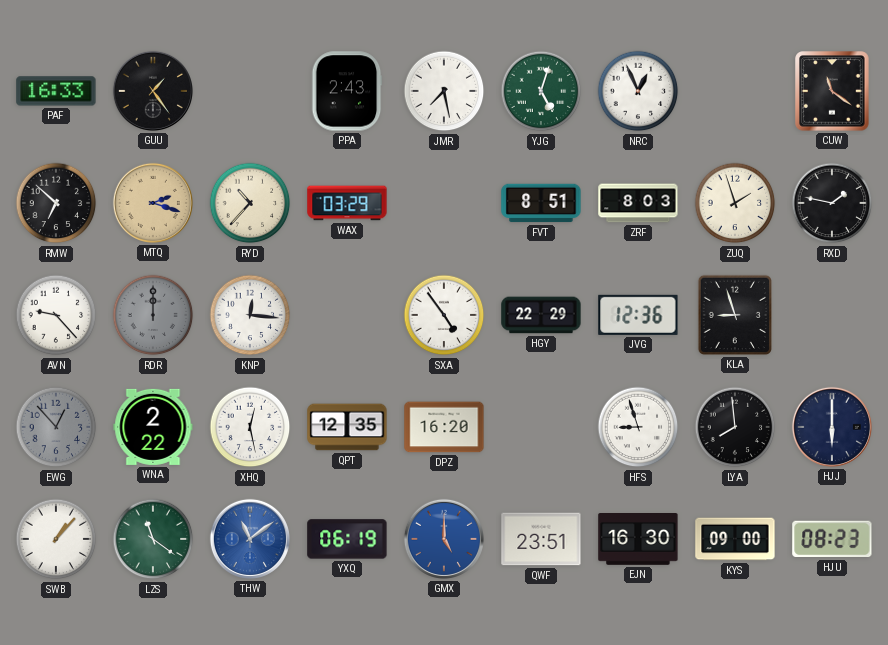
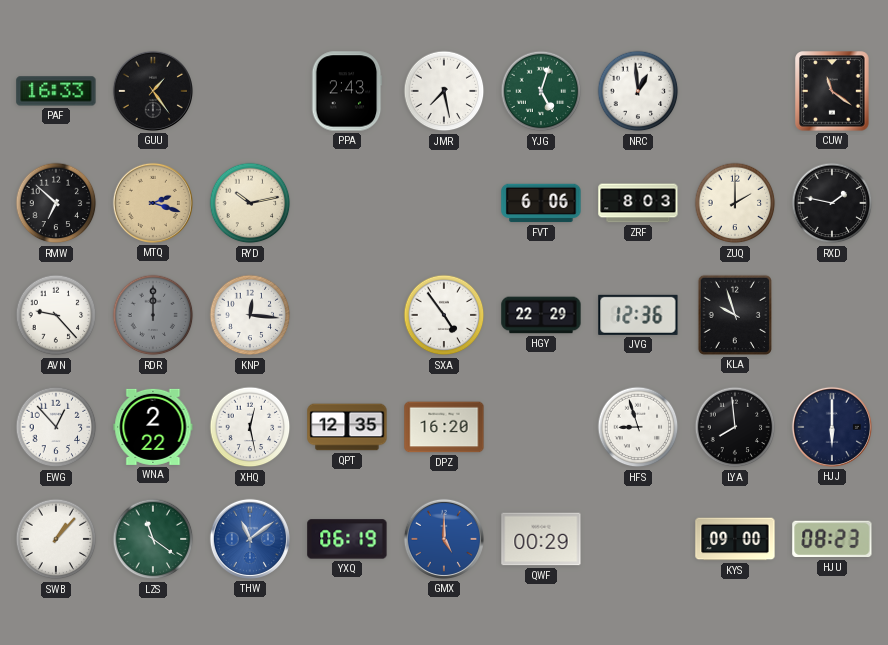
NRC: 12:56 -> 12:59 (638, 91)
RYD: 10:37 -> 10:13 (250, 203)
WAX: 03:29 -> none (347, 203)
FVT: 8:51 -> 6:06 (541, 203)
ZUQ: 1:57 -> 2:00 (735, 203)
KLA: 8:57 -> 9:57 (735, 315)
EWG dial: grey -> white (56, 427)
QWF: 23:51 -> 00:29 (541, 539)
EJN: 16:30 -> none (638, 540)
